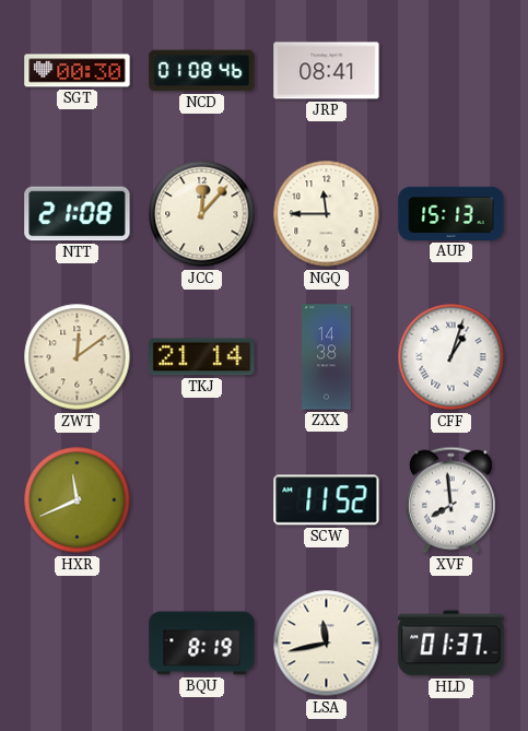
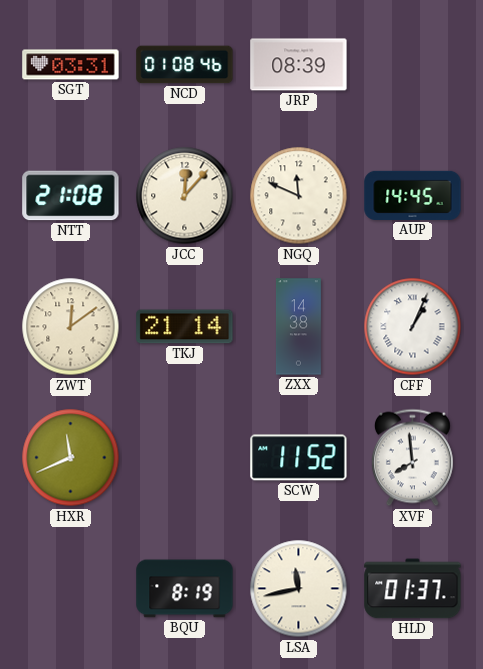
SGT: 00:30 -> 03:31 (71, 65)
JRP: 08:41 -> 08:39 (299, 65)
NGQ: 11:45 -> 11:49 (299, 196)
AUP: 15:13 -> 14:45 (413, 195)
CFF: 1:03 -> 1:04 (413, 327)
